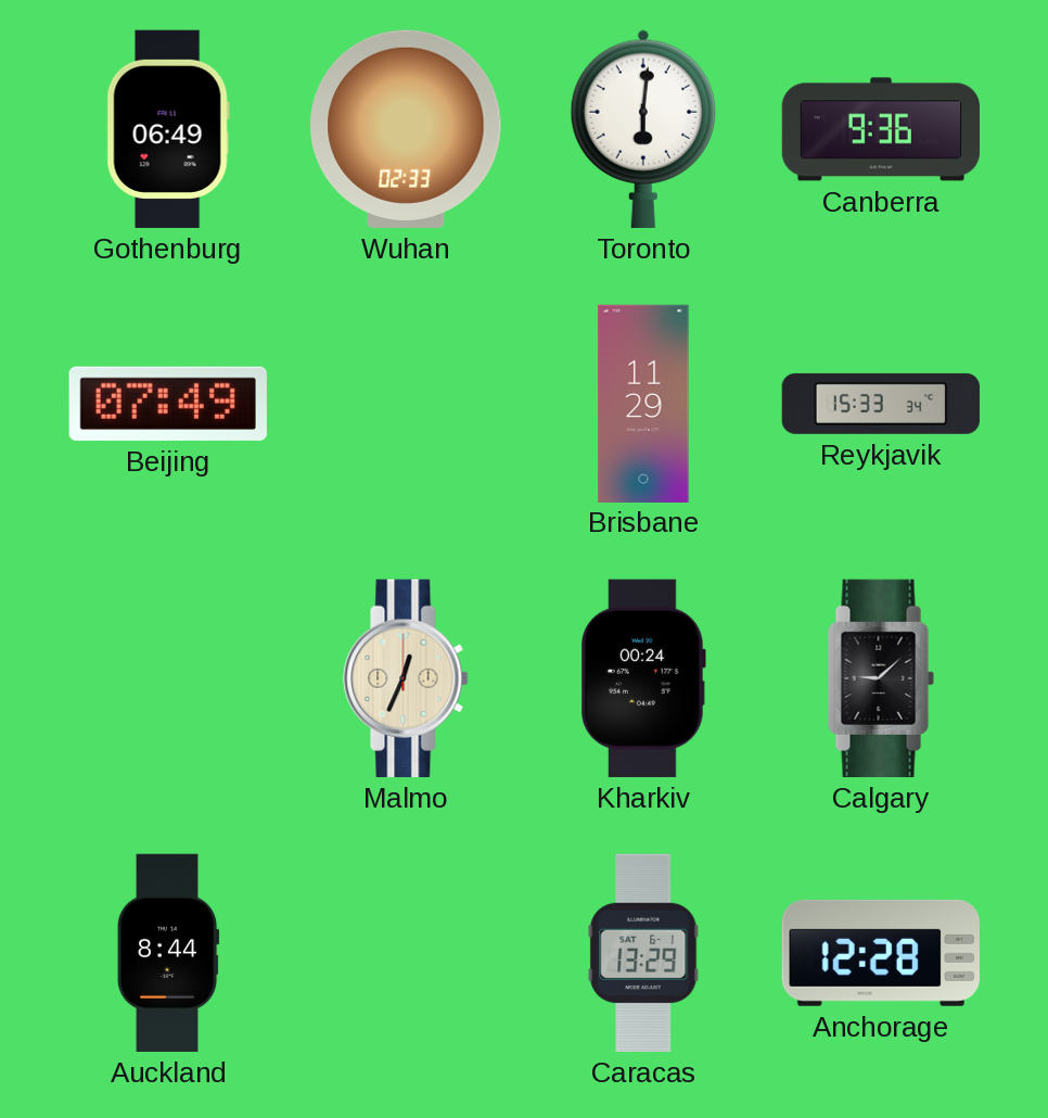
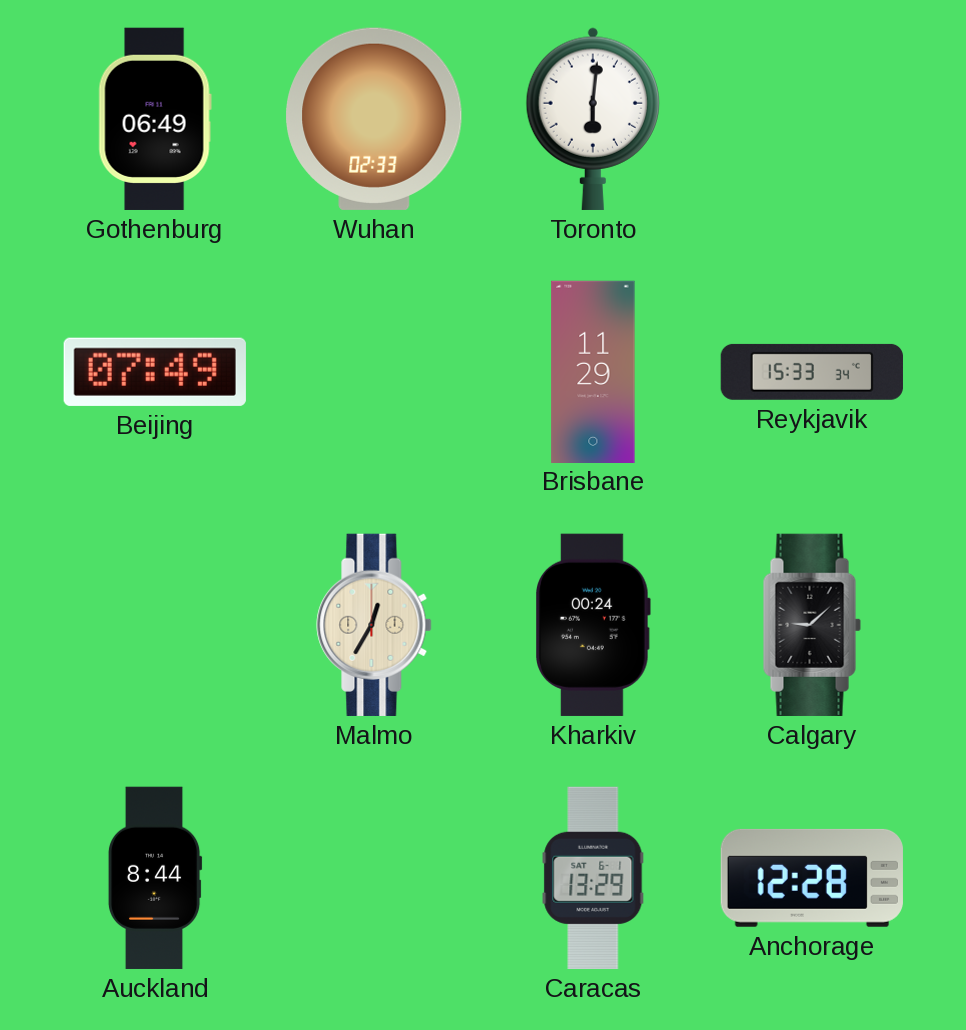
Canberra: 9:36 -> none (880, 129)
Malmo: 12:34 -> 12:35 (374, 625)
